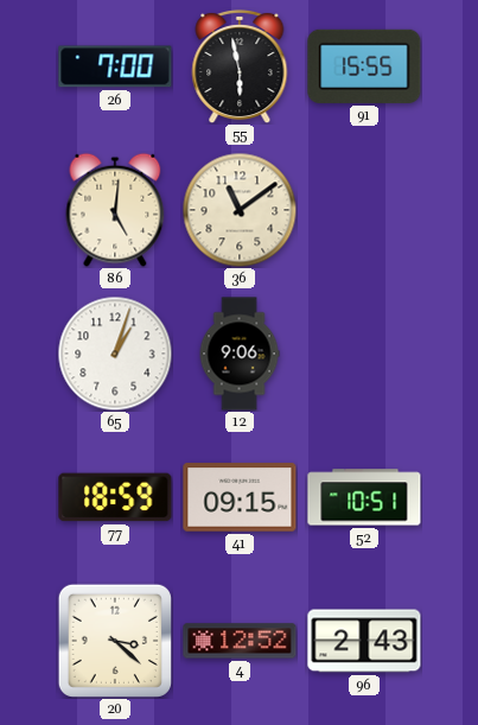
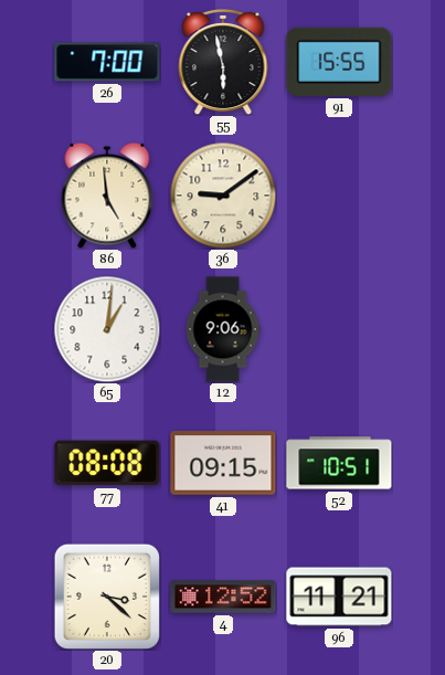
86: 5:01 -> 4:59 (107, 196)
36: 11:09 -> 9:09 (223, 196)
65: 1:03 -> 1:01 (107, 329)
77: 18:59 -> 08:08 (107, 463)
96: 2:43 -> 11:21 (339, 597)
